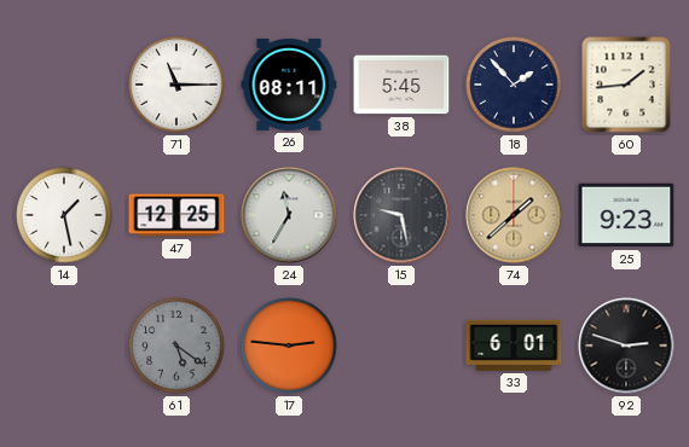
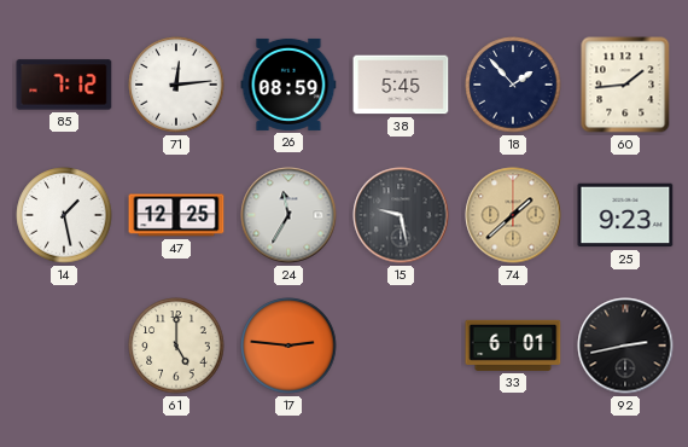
85: none -> 7:12 (64, 85)
71: 11:15 -> 12:14 (176, 85)
26: 08:11 -> 08:59 (288, 85)
61: 5:21 -> 5:00 (176, 346)
61 dial: grey -> cream (176, 346)
92: 2:48 -> 2:43 (625, 346)
